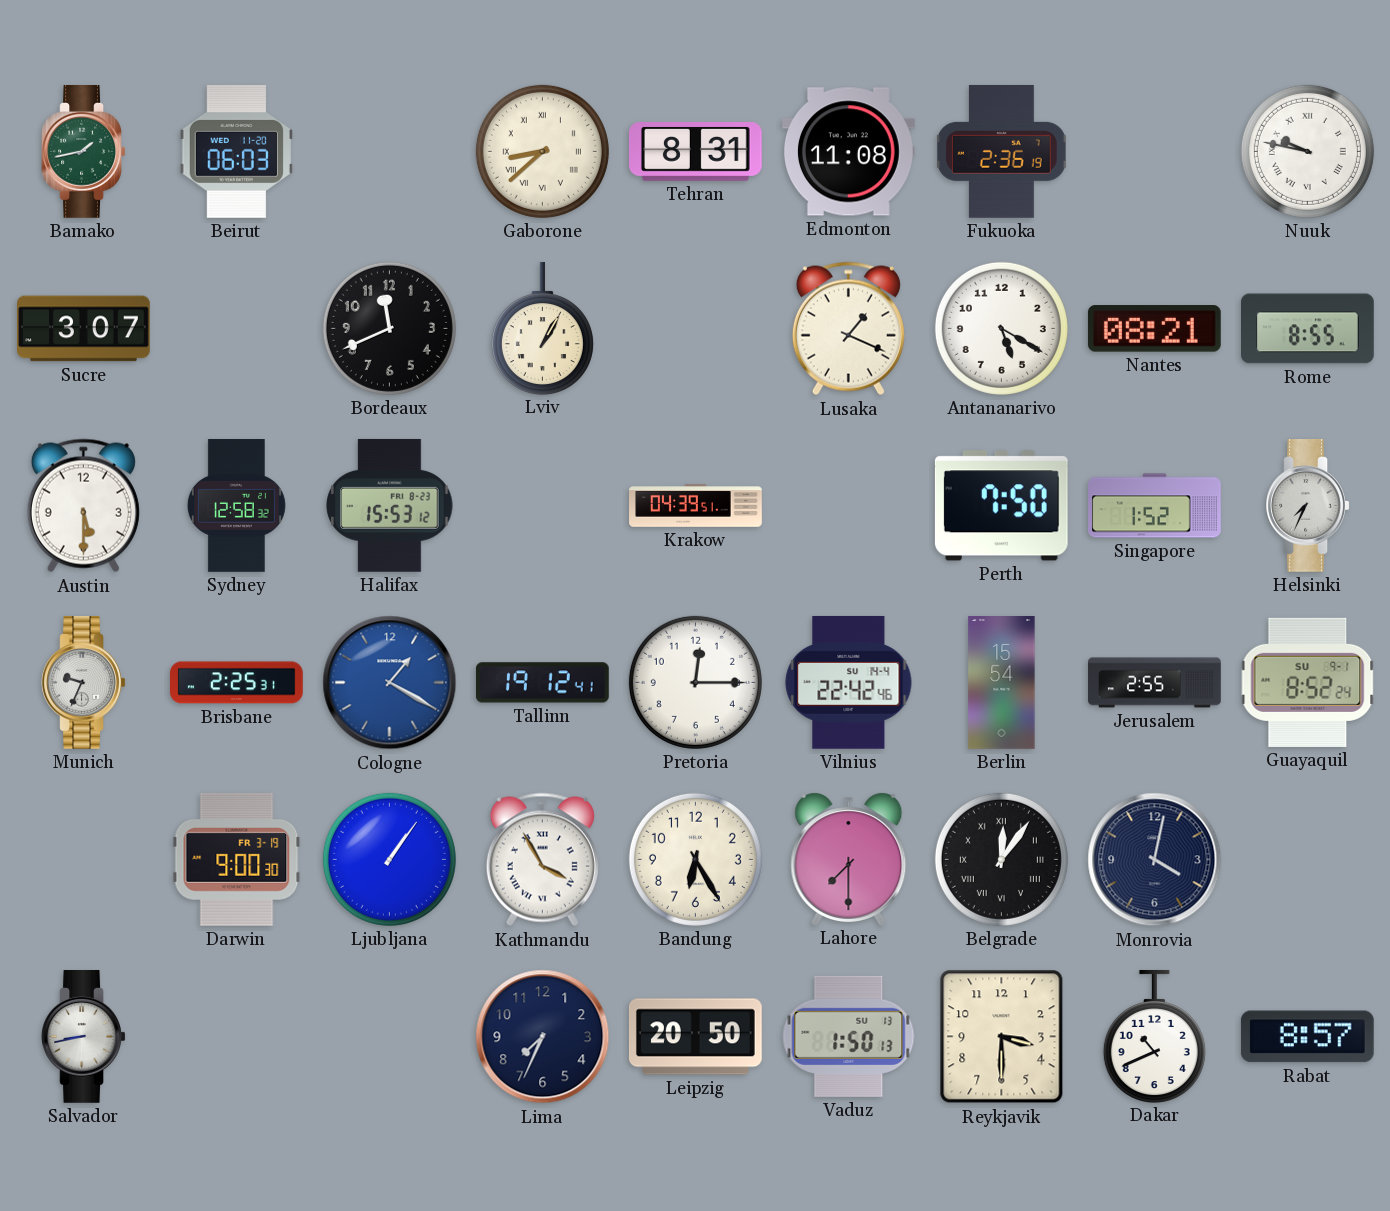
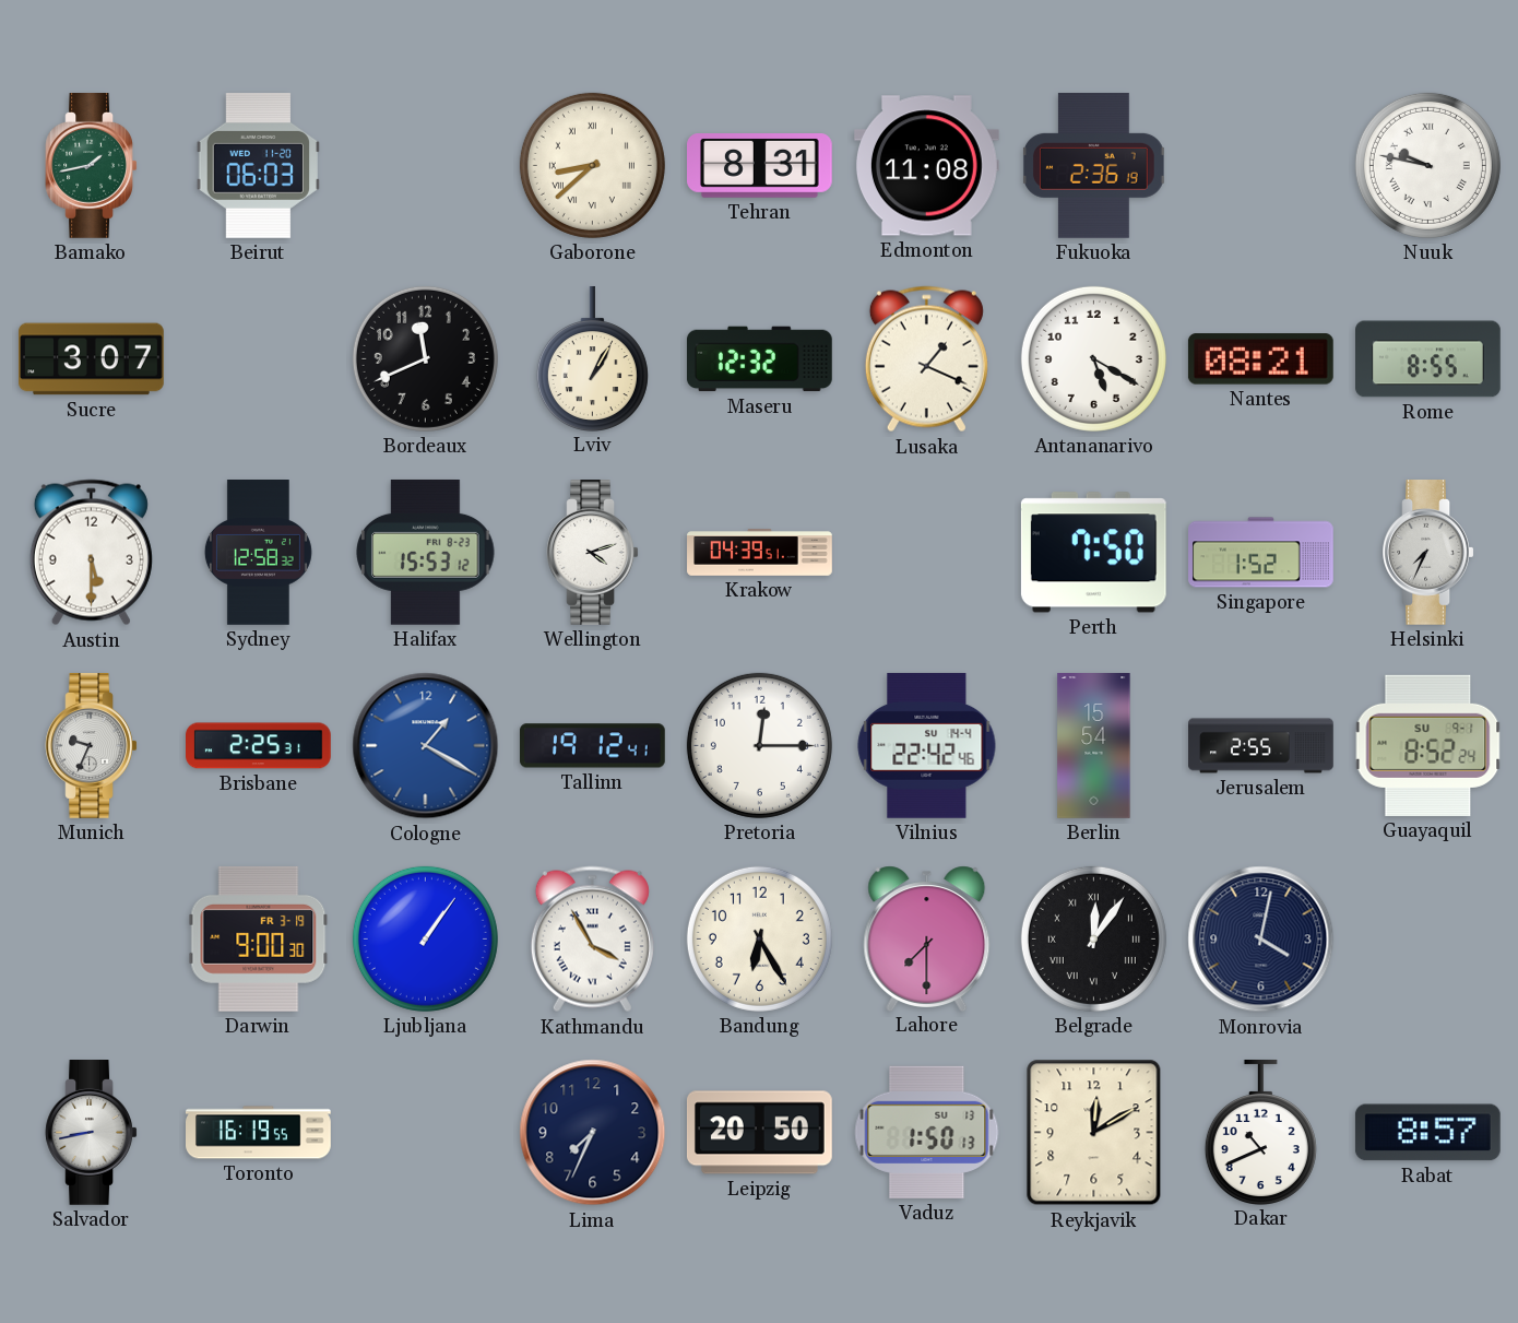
Maseru: none -> 12:32 (759, 359)
Wellington: none -> 4:12 (593, 553)
Toronto: none -> 16:19 (259, 1133)
Reykjavik: 3:30 -> 12:10 (1094, 1133)
